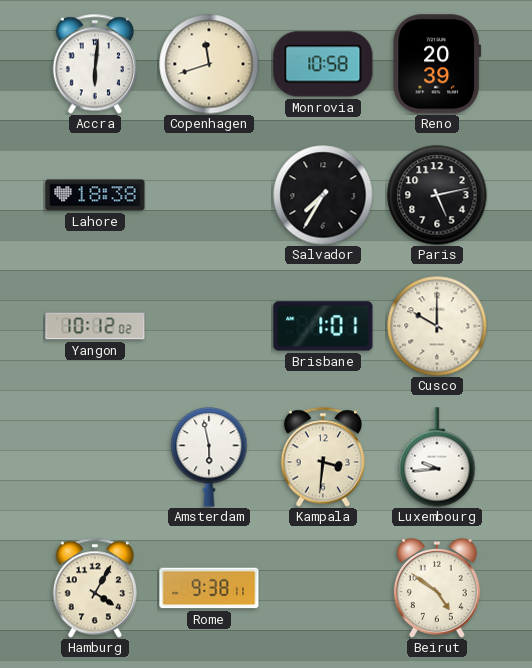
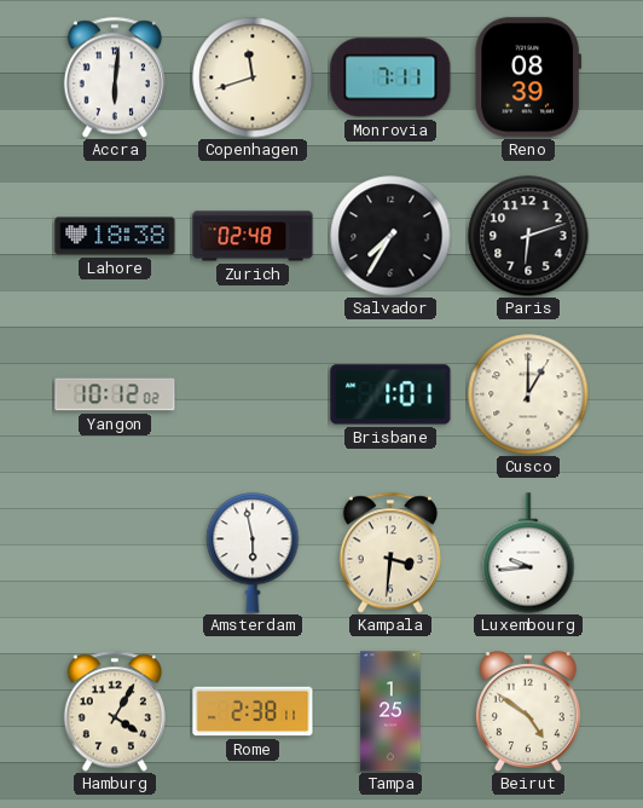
Monrovia: 10:58 -> 7:11 (390, 77)
Reno: 20:39 -> 08:39 (528, 77)
Zurich: none -> 02:48 (253, 236)
Paris: 5:13 -> 6:12 (528, 236)
Cusco: 10:00 -> 1:00 (528, 394)
Rome: 9:38 -> 2:38 (253, 711)
Tampa: none -> 1:25 (390, 711)
